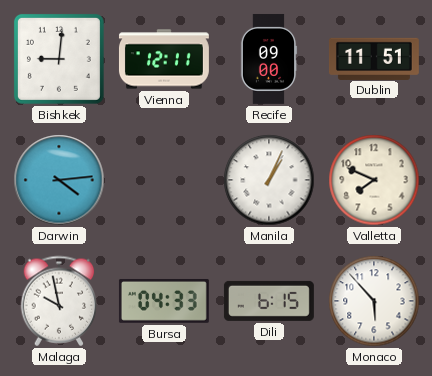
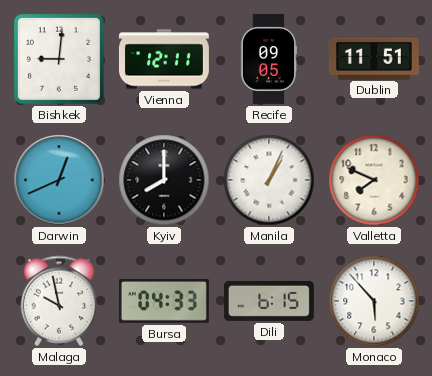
Recife: 09:00 -> 09:05 (269, 59)
Darwin: 4:14 -> 12:41 (59, 180)
Kyiv: none -> 8:00 (164, 180)
